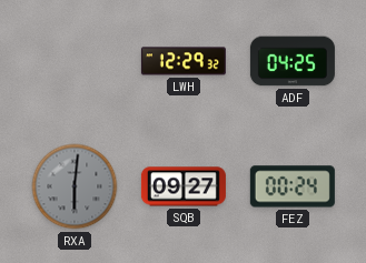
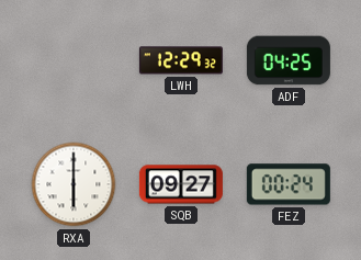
RXA: 6:01 -> 6:00 (74, 184)
RXA dial: grey -> white (74, 184)
